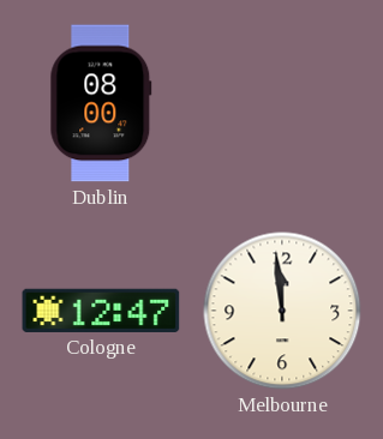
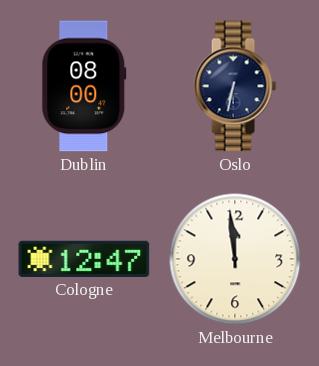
Oslo: none -> 6:32 (235, 86)
